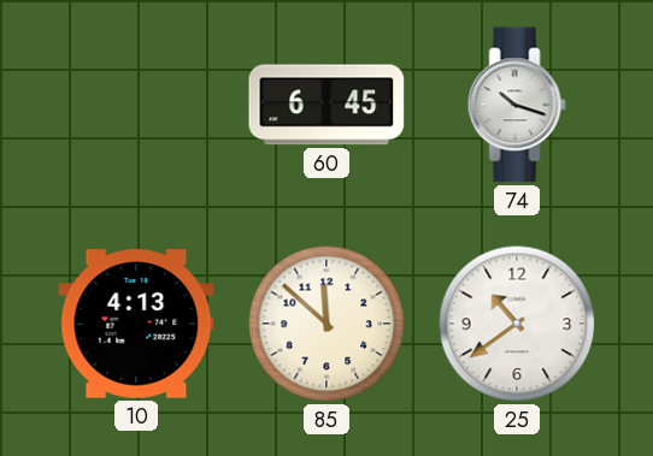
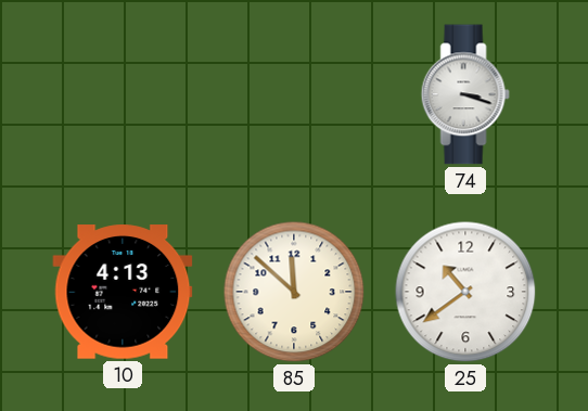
60: 6:45 -> none (326, 105)
74: 10:18 -> 3:18 (465, 94)
